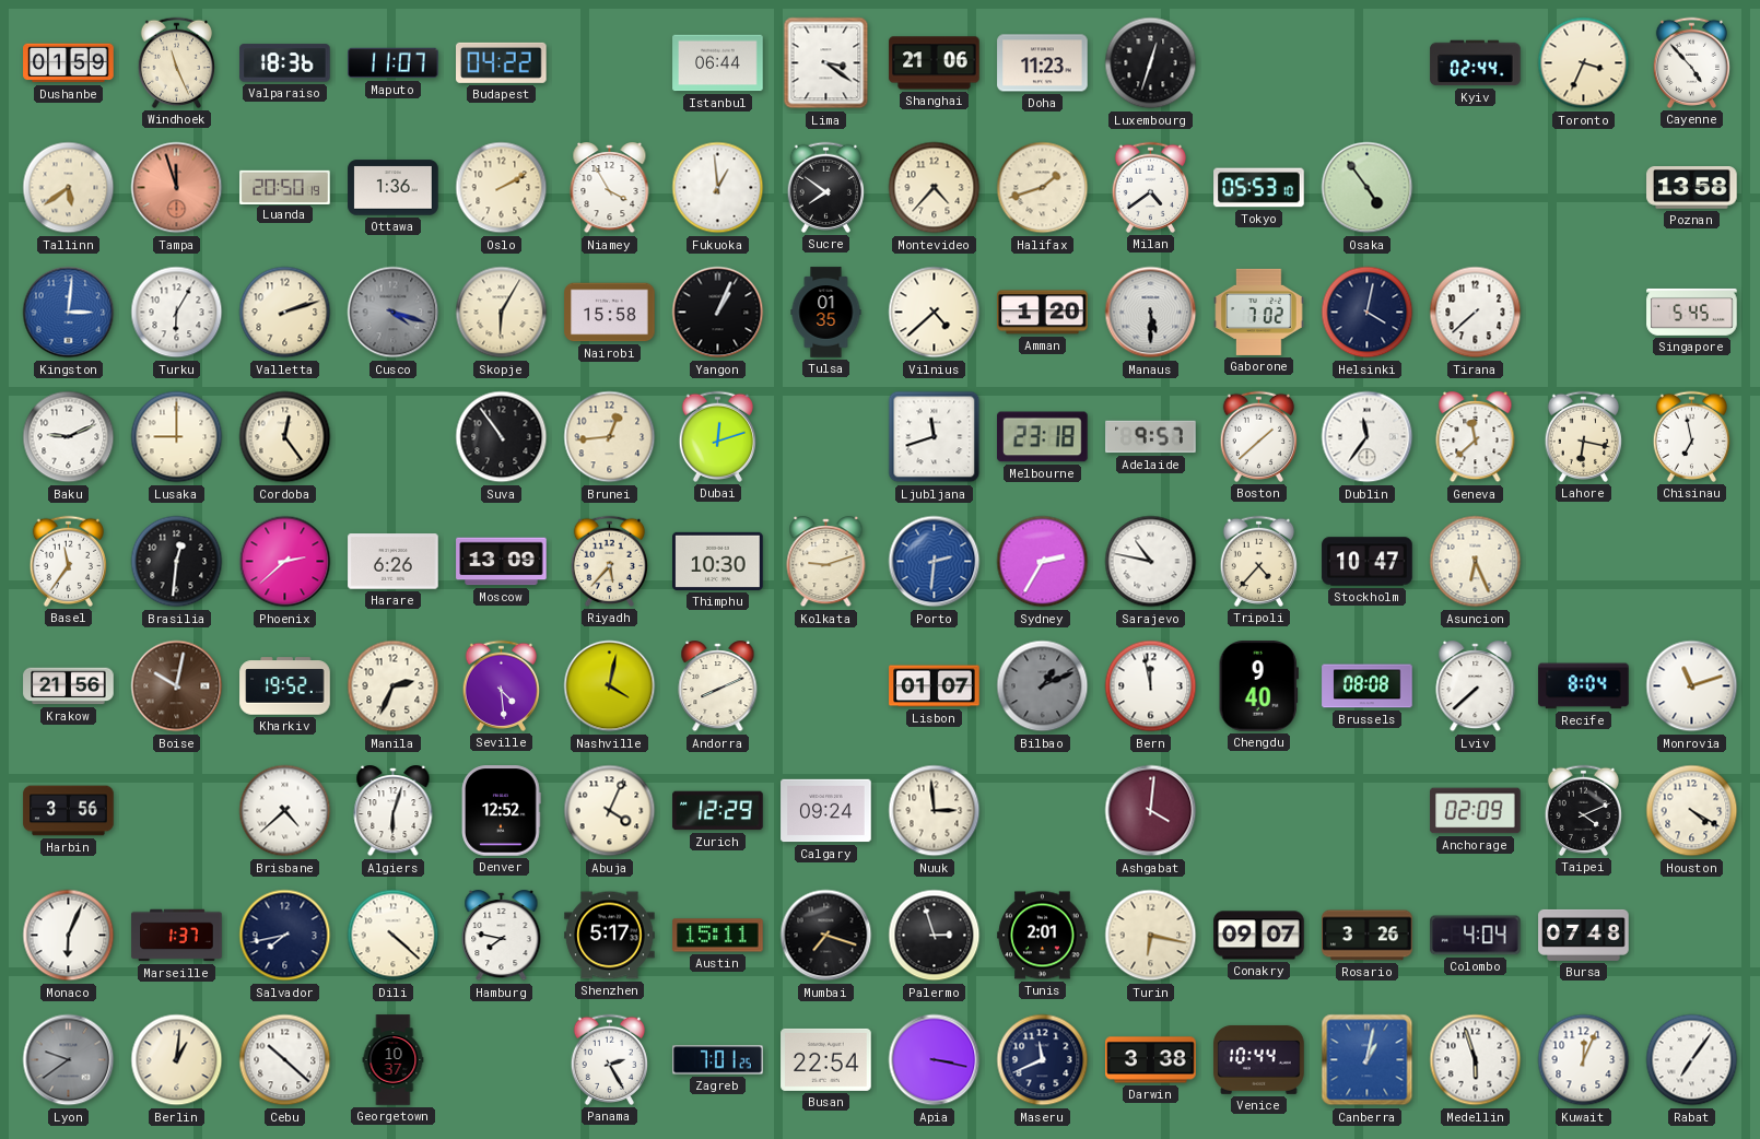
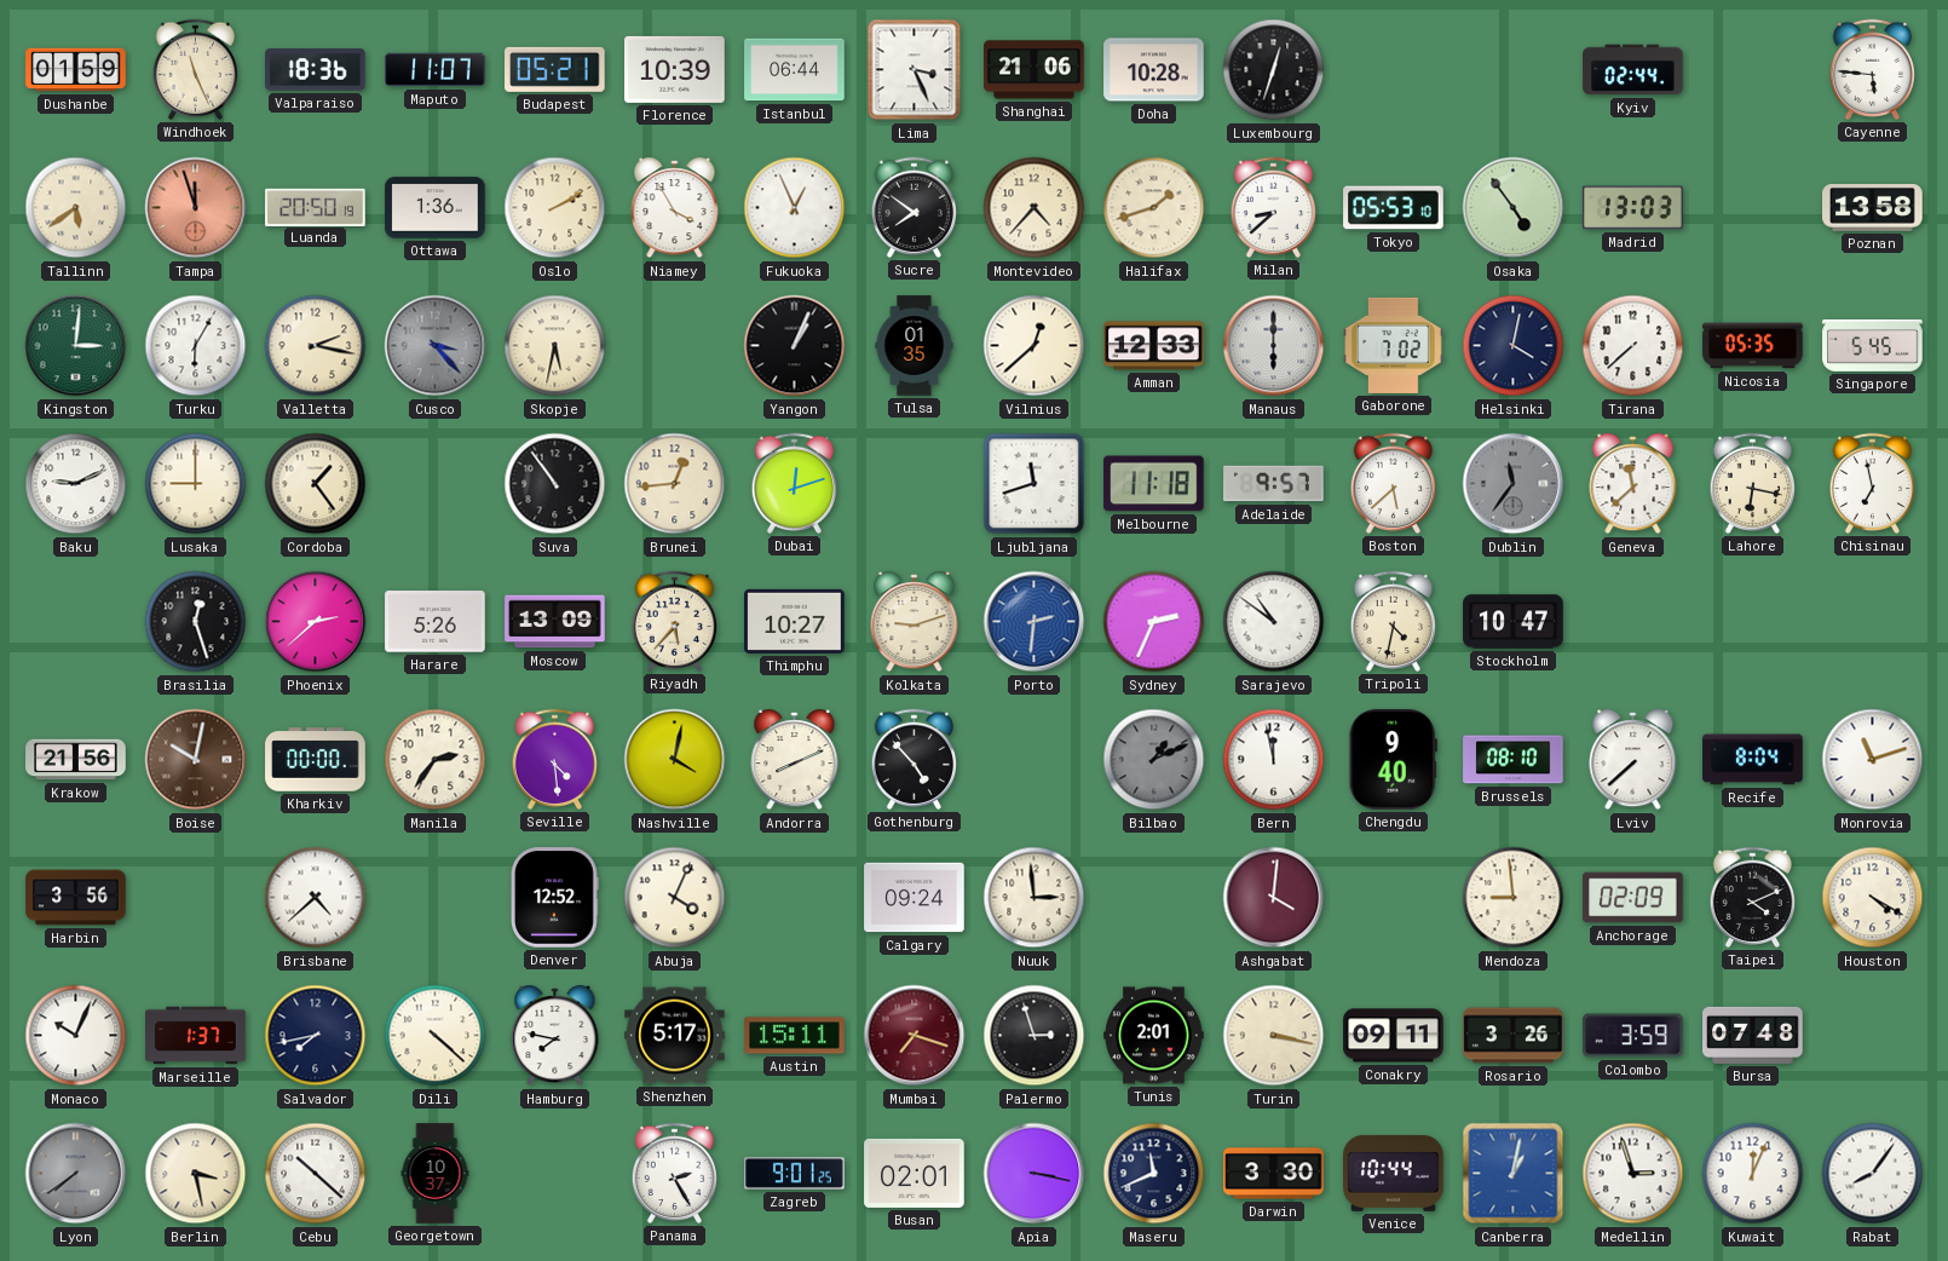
Budapest: 04:22 -> 05:21 (555, 69)
Florence: none -> 10:39 (675, 69)
Lima: 3:21 -> 3:26 (915, 70)
Doha: 11:23 -> 10:28 (1154, 70)
Toronto: 3:34 -> none (1584, 63)
Cayenne: 4:53 -> 5:46 (1872, 69)
Fukuoka: 12:59 -> 12:56 (795, 208)
Milan: 4:39 -> 8:38 (1273, 207)
Madrid: none -> 13:03 (1633, 208)
Kingston dial: blue -> green (76, 346)
Valletta: 2:12 -> 2:17 (316, 346)
Cusco: 4:18 -> 3:23 (436, 346)
Skopje: 6:05 -> 5:32 (555, 346)
Nairobi: 15:58 -> none (610, 313)
Vilnius: 4:38 -> 12:38 (1034, 346)
Amman: 1:20 -> 12:33 (1154, 346)
Manaus: 5:30 -> 6:00 (1274, 346)
Nicosia: none -> 05:35 (1753, 346)
Cordoba: 12:24 -> 1:24 (316, 484)
Melbourne: 23:18 -> 11:18 (1154, 484)
Boston: 1:38 -> 5:38 (1393, 483)
Dublin dial: white -> grey (1514, 484)
Basel: 11:36 -> none (68, 561)
Brasilia: 12:31 -> 12:27 (196, 622)
Harare: 6:26 -> 5:26 (436, 622)
Thimphu: 10:30 -> 10:27 (795, 621)
Sydney: 2:35 -> 2:34 (1154, 622)
Sarajevo: 10:47 -> 10:51 (1274, 622)
Tripoli: 4:37 -> 4:32 (1393, 621)
Asuncion: 6:26 -> none (1476, 562)
Kharkiv: 19:52 -> 00:00 (316, 760)
Manila: 2:34 -> 2:36 (436, 760)
Gothenburg: none -> 4:53 (914, 759)
Lisbon: 01:07 -> none (935, 686)
Brussels: 08:08 -> 08:10 (1514, 760)
Algiers: 6:03 -> none (394, 812)
Zurich: 12:29 -> none (718, 811)
Mendoza: none -> 8:59 (1514, 898)
Monaco: 6:04 -> 10:04 (76, 1036)
Mumbai dial: black -> burgundy (915, 1036)
Turin: 6:17 -> 3:17 (1274, 1036)
Conakry: 09:07 -> 09:11 (1394, 1036)
Colombo: 4:04 -> 3:59 (1633, 1036)
Lyon: 9:39 -> 7:39 (76, 1174)
Berlin: 1:01 -> 3:28 (196, 1174)
Zagreb: 7:01 -> 9:01 (795, 1174)
Busan: 22:54 -> 02:01 (915, 1173)
Darwin: 3:38 -> 3:30 (1274, 1174)
Medellin: 5:57 -> 2:57 (1633, 1174)
Rabat: 7:06 -> 8:06 (1873, 1174)
